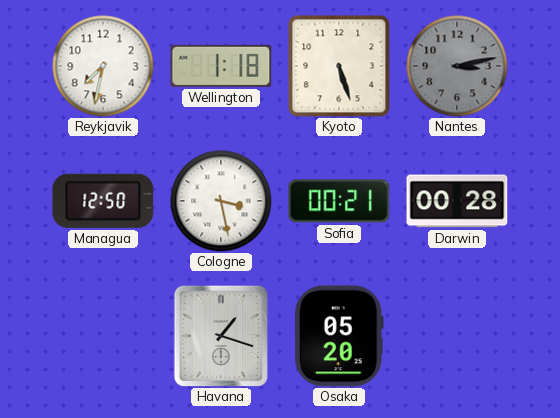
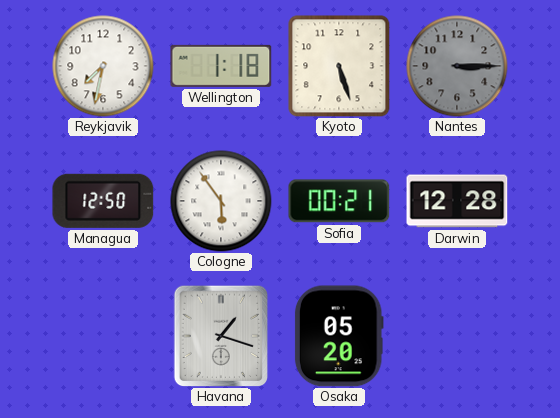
Nantes: 3:13 -> 3:15 (457, 66)
Cologne: 3:28 -> 5:54 (221, 201)
Darwin: 00:28 -> 12:28 (457, 201)
